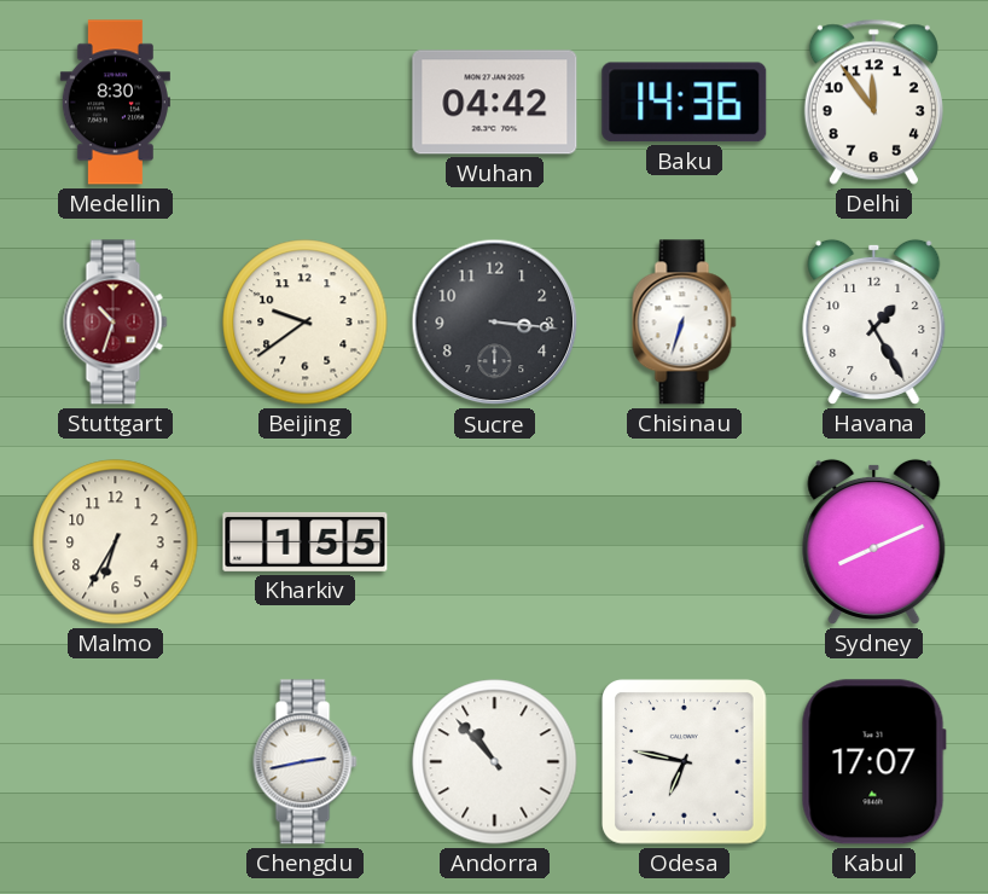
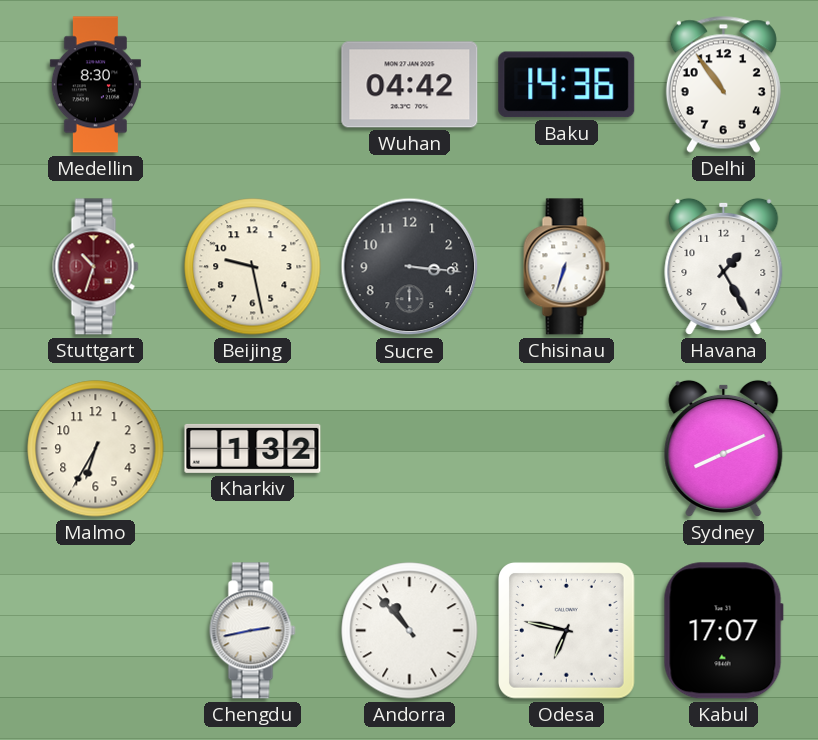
Delhi: 11:54 -> 10:54 (723, 84)
Beijing: 9:39 -> 9:28 (253, 267)
Kharkiv: 1:55 -> 1:32 (253, 448)
